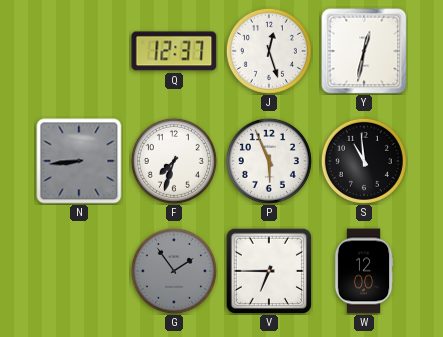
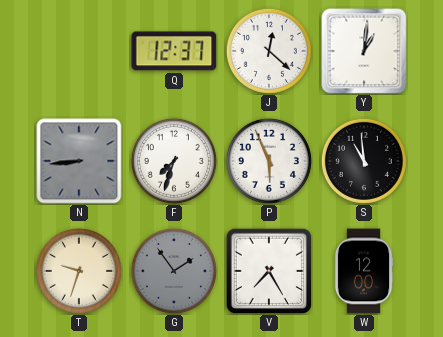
J: 12:27 -> 12:22 (269, 51)
Y: 12:32 -> 1:01 (364, 51)
T: none -> 9:33 (79, 271)
V: 6:45 -> 7:25 (269, 271)
